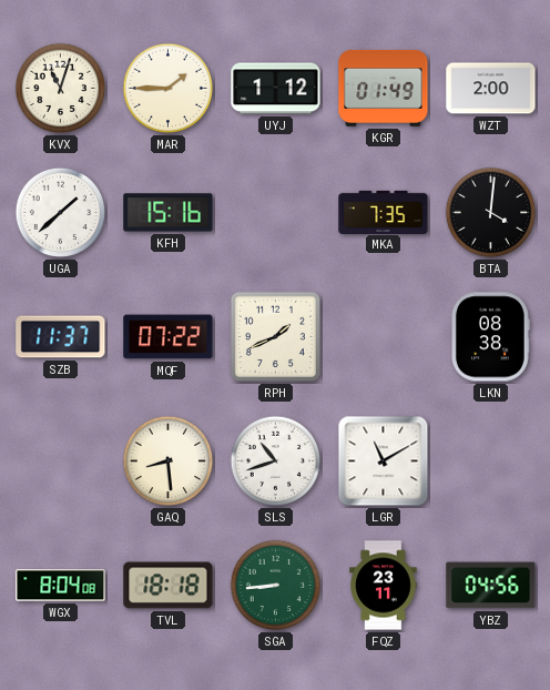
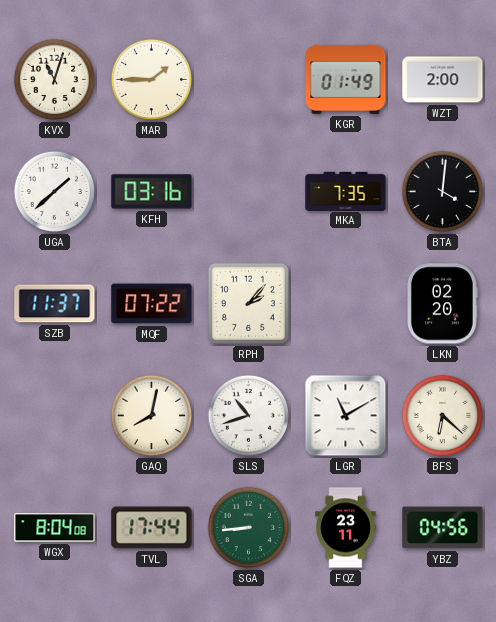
UYJ: 1:12 -> none (276, 89)
KFH: 15:16 -> 03:16 (152, 192)
RPH: 1:41 -> 2:07 (248, 303)
LKN: 08:38 -> 02:20 (443, 304)
GAQ: 8:29 -> 8:02 (152, 416)
BFS: none -> 6:22 (443, 416)
TVL: 18:18 -> 17:44 (152, 528)
